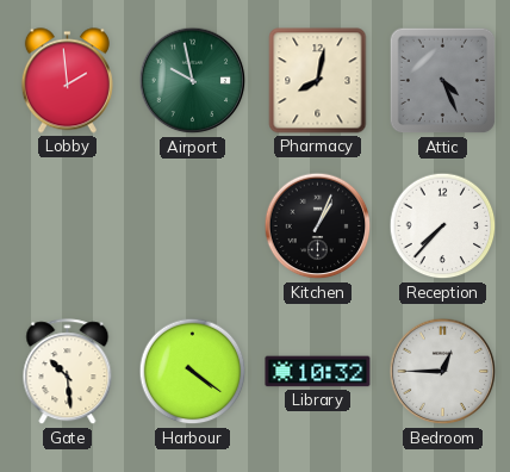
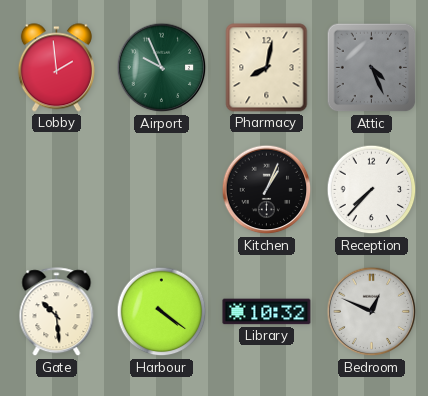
Airport: 9:58 -> 9:56 (162, 68)
Bedroom: 12:45 -> 12:49 (372, 312)
